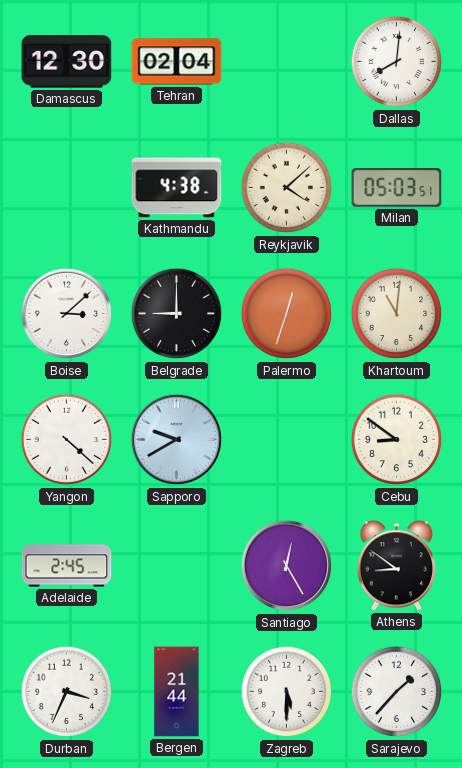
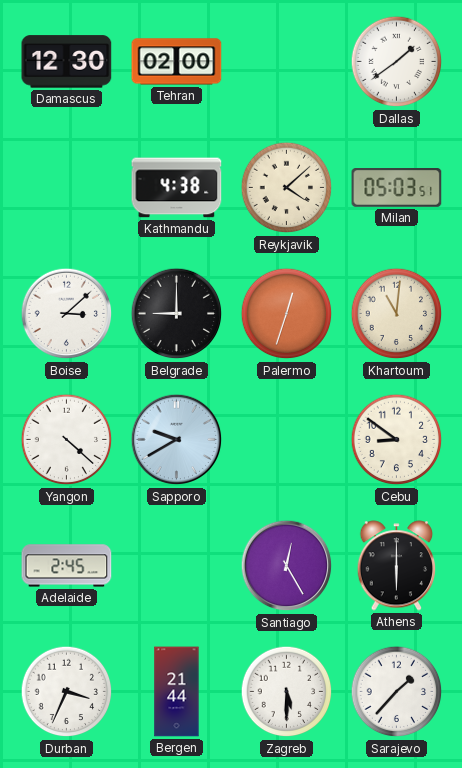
Tehran: 02:04 -> 02:00 (177, 62)
Dallas: 8:01 -> 1:39 (397, 62)
Athens: 8:51 -> 6:00 (397, 566)
